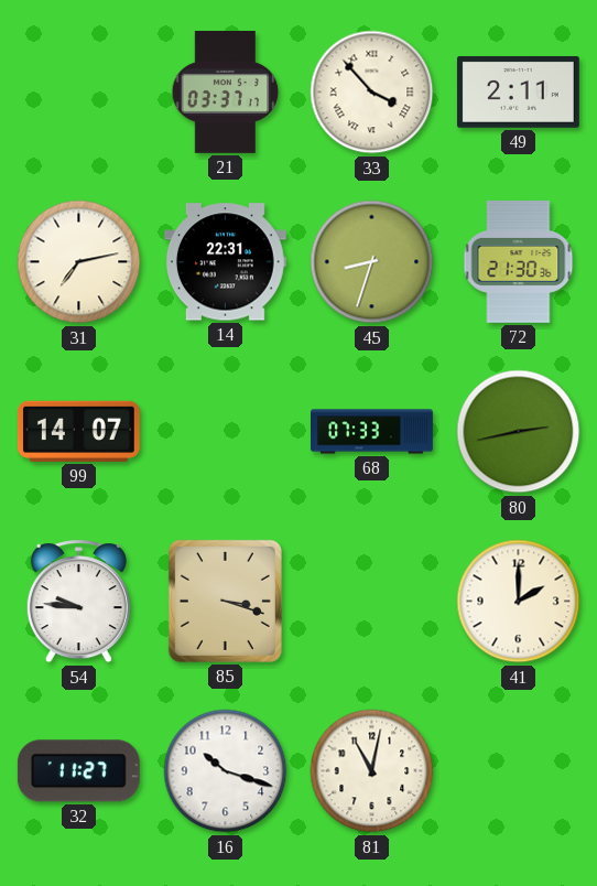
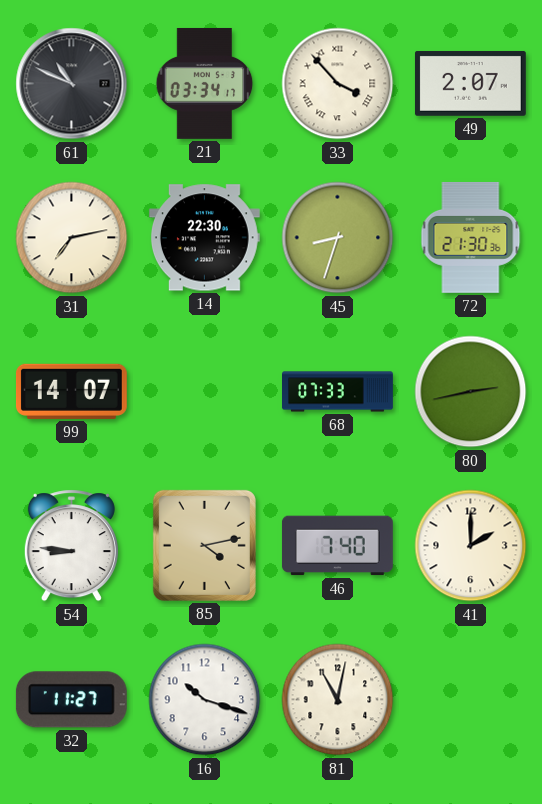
61: none -> 10:49 (72, 84)
21: 03:37 -> 03:34 (205, 83)
49: 2:11 -> 2:07 (470, 83)
14: 22:31 -> 22:30 (204, 238)
54: 9:46 -> 8:46 (71, 546)
85: 3:18 -> 4:13 (204, 545)
46: none -> 7:40 (337, 546)
